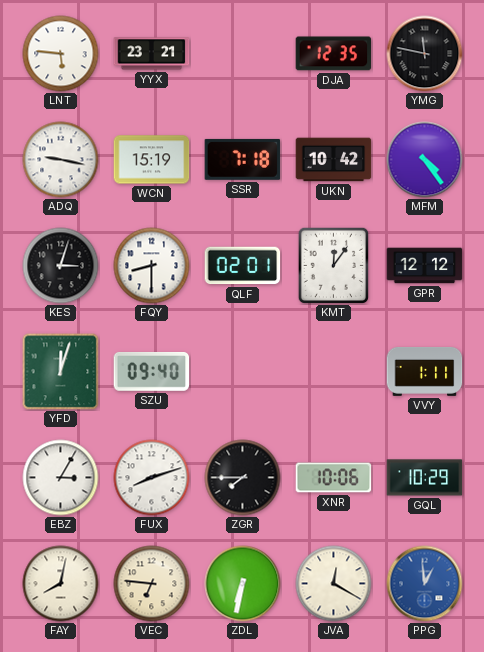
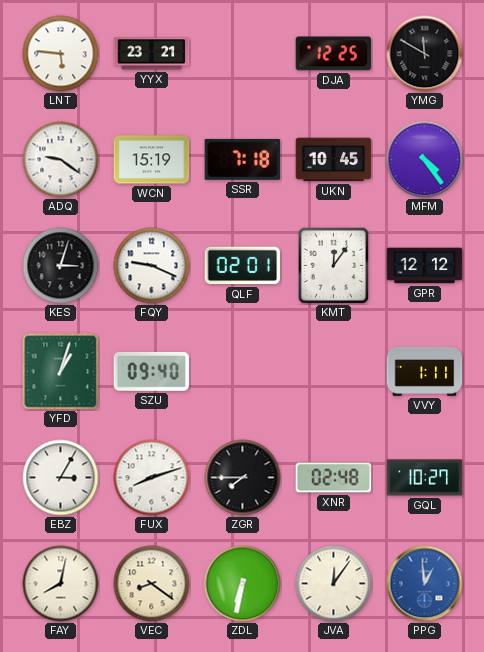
DJA: 12:35 -> 12:25 (334, 54)
YMG: 11:47 -> 11:50 (425, 54)
ADQ: 9:17 -> 9:21 (61, 160)
UKN: 10:42 -> 10:45 (334, 160)
FQY: 8:30 -> 9:19 (152, 266)
YFD: 12:03 -> 1:03 (61, 372)
XNR: 10:06 -> 02:48 (334, 478)
GQL: 10:29 -> 10:27 (425, 478)
VEC: 6:46 -> 8:21 (152, 584)
JVA: 12:20 -> 12:06 (334, 584)
